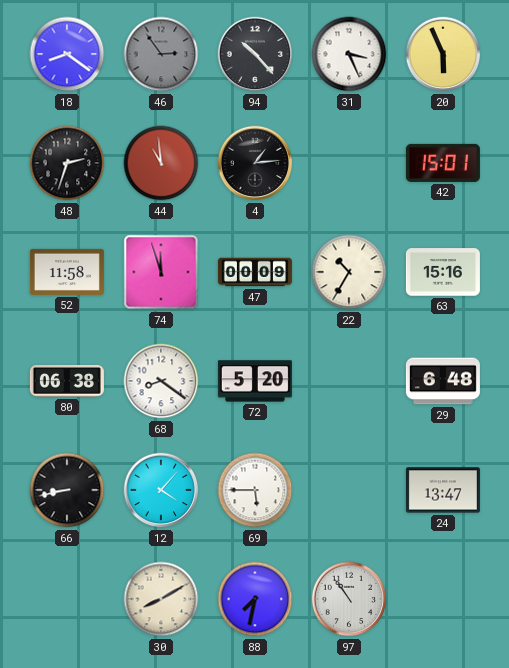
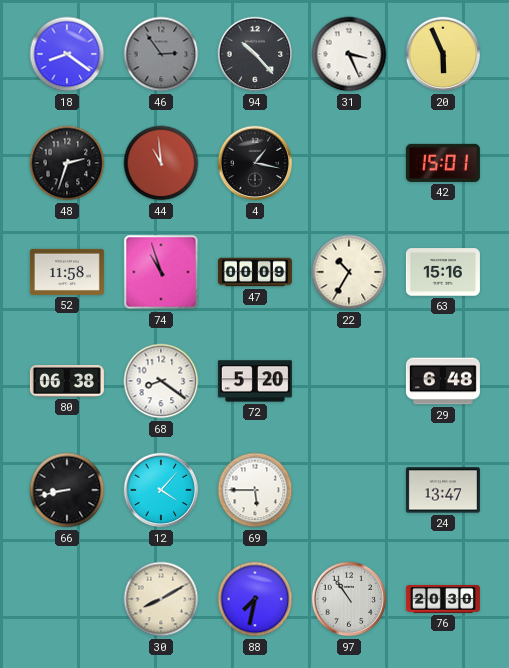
4: 1:14 -> 1:17 (255, 163)
74: 11:57 -> 10:57 (161, 272)
76: none -> 20:30 (443, 599)
